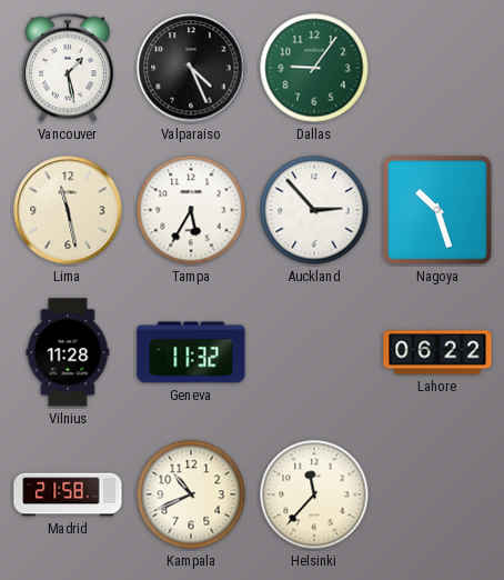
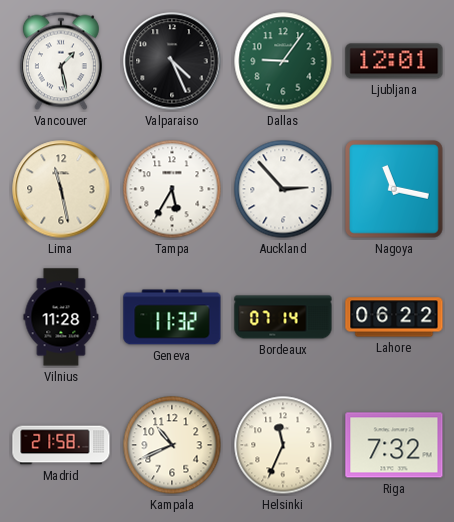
Ljubljana: none -> 12:01 (394, 61)
Nagoya: 10:27 -> 11:17 (395, 190)
Bordeaux: none -> 07:14 (283, 317)
Helsinki: 11:37 -> 11:34 (283, 445)
Riga: none -> 7:32 (394, 445)
